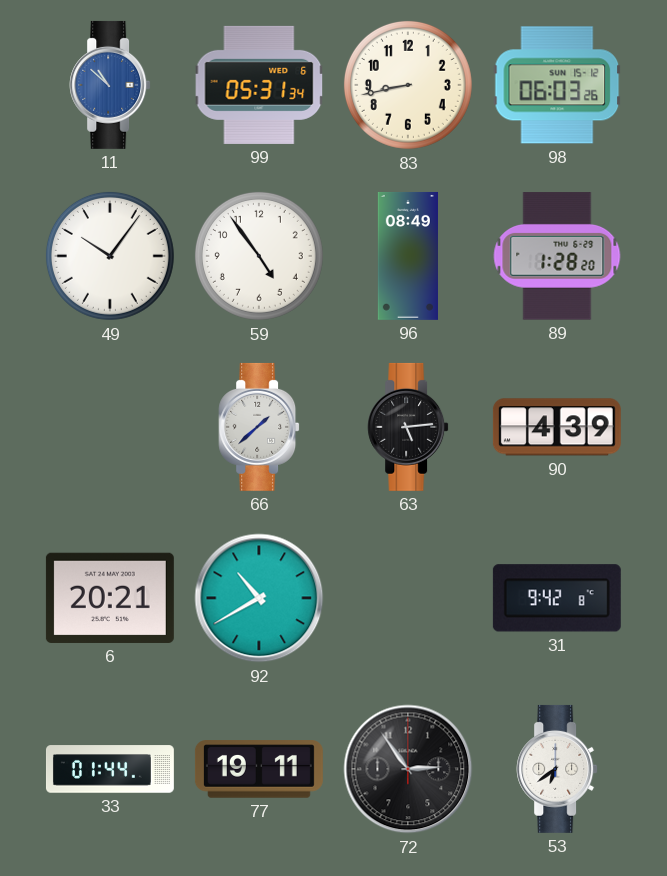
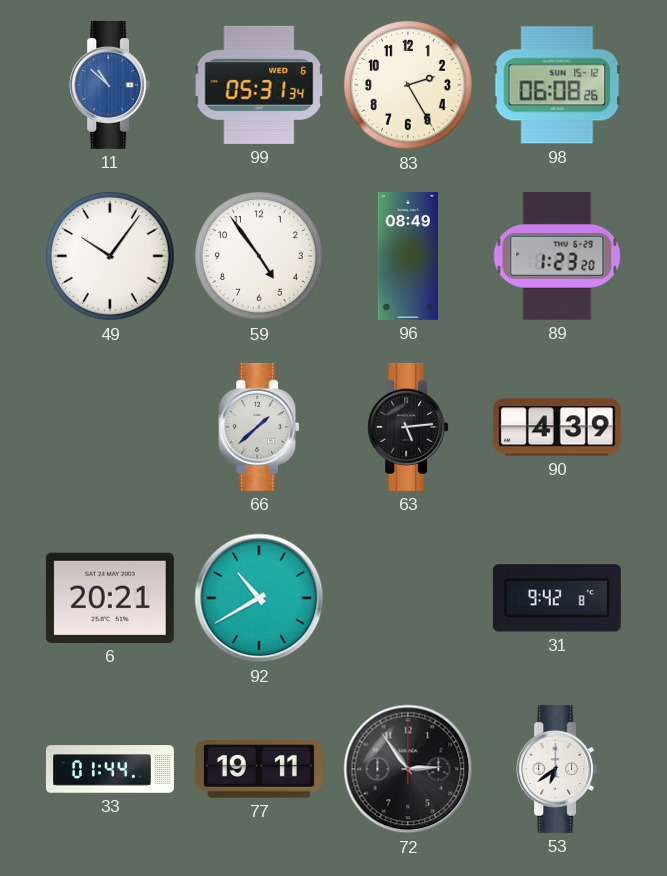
83: 8:43 -> 2:25 (408, 85)
98: 06:03 -> 06:08 (557, 85)
89: 1:28 -> 1:23 (557, 256)
